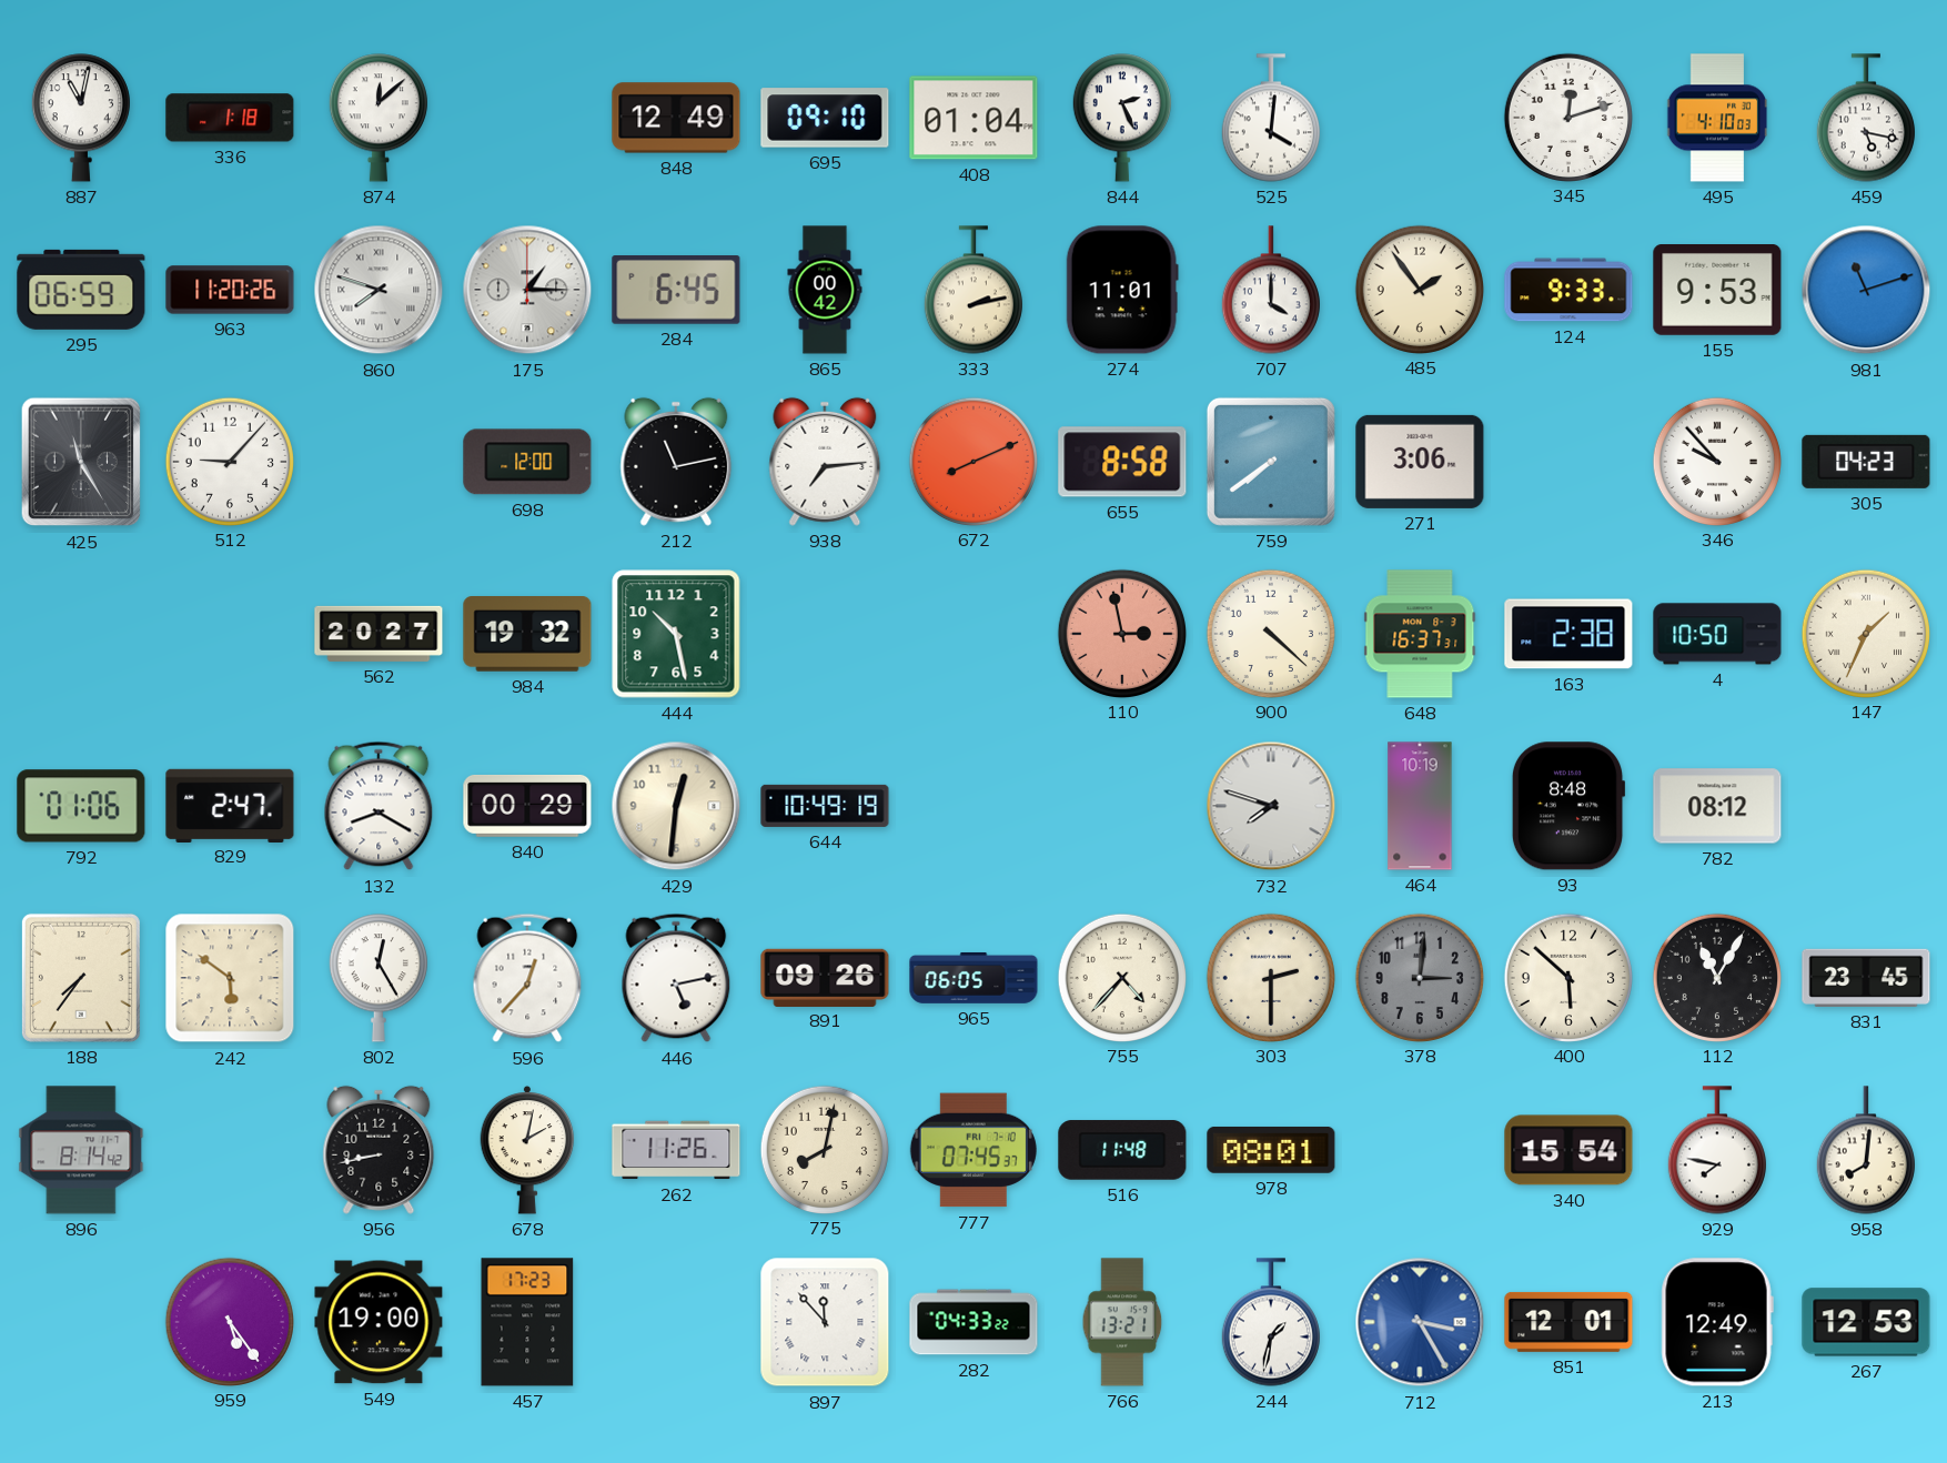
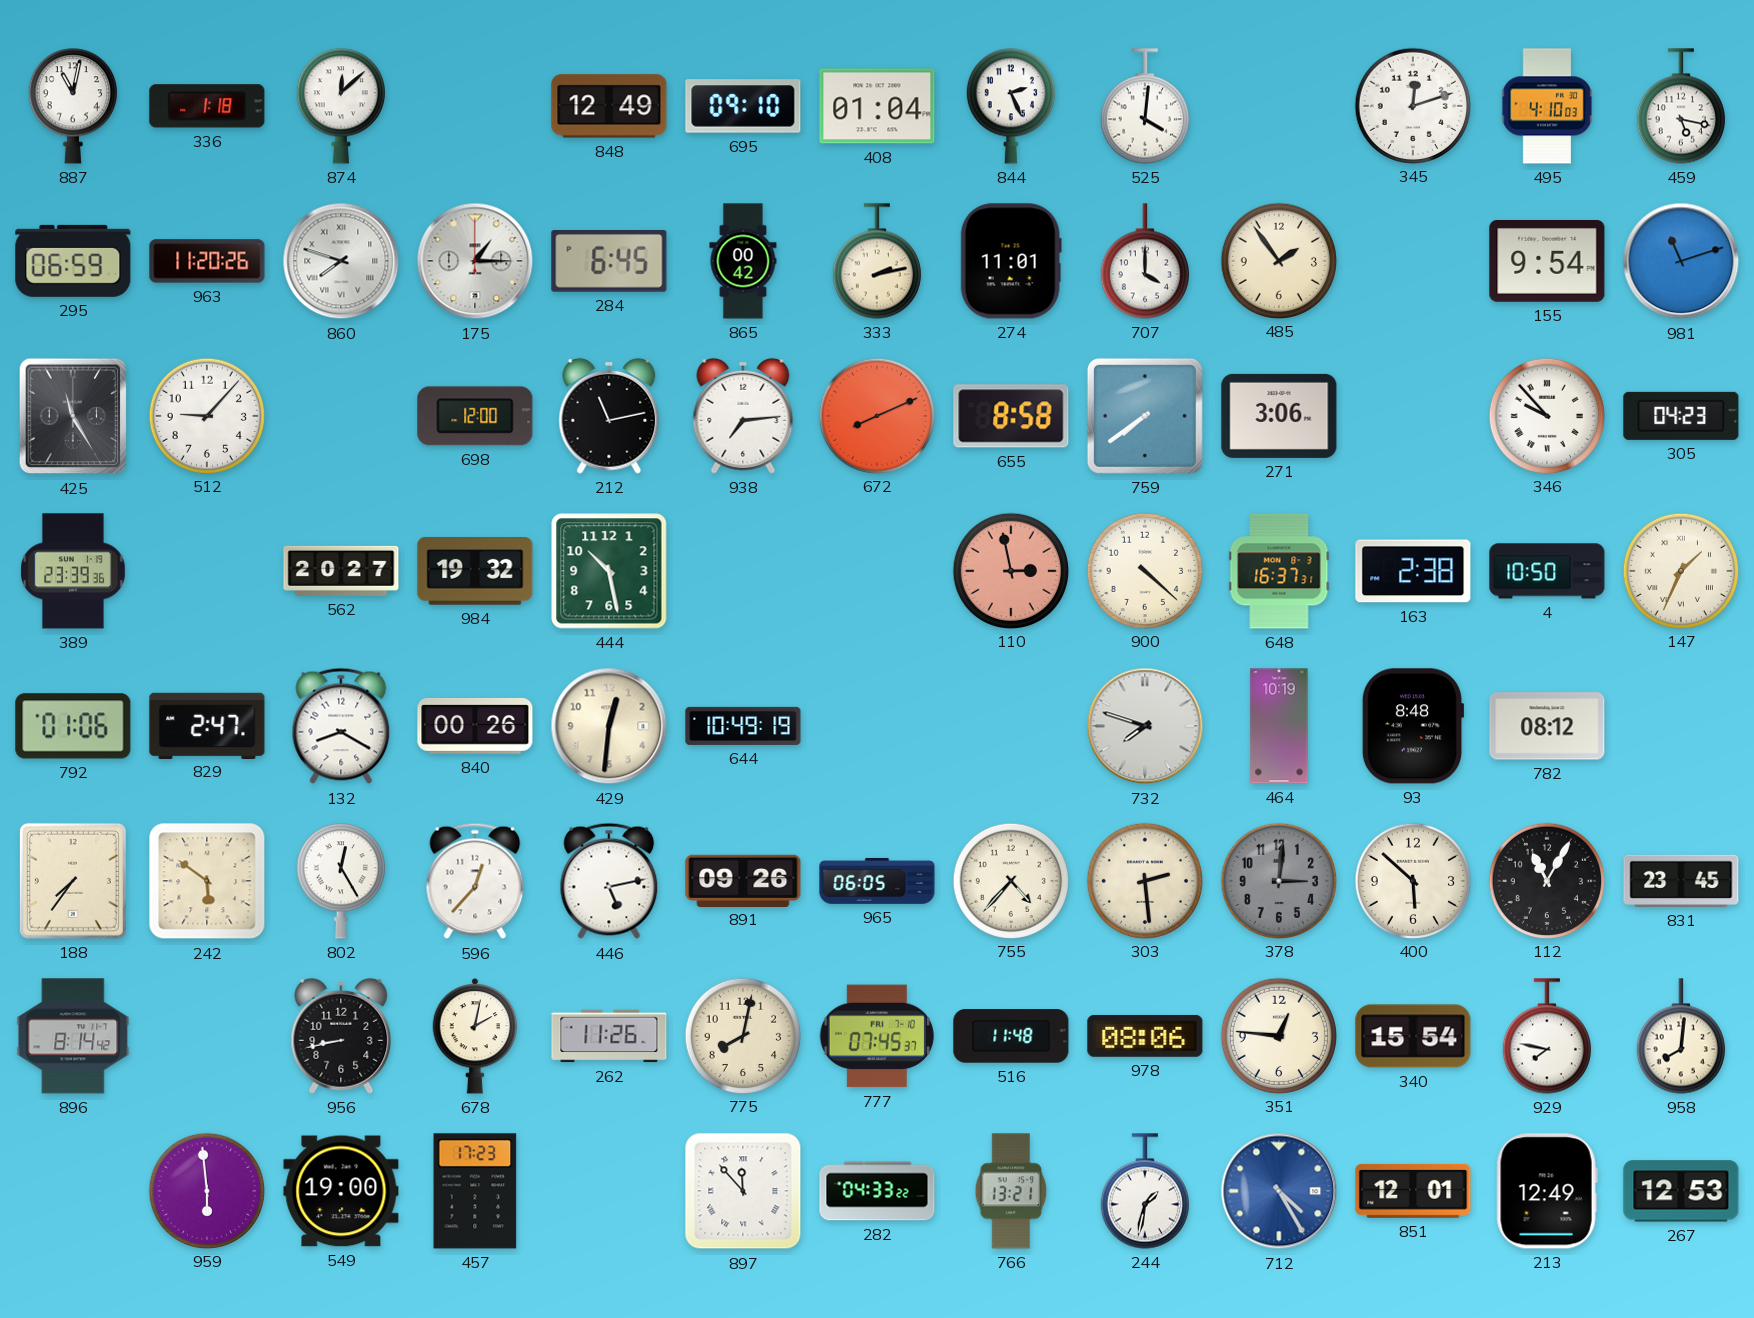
124: 9:33 -> none (1568, 290)
155: 9:53 -> 9:54 (1547, 262)
389: none -> 23:39 (74, 571)
840: 00:29 -> 00:26 (475, 726)
303: 2:30 -> 2:29 (1144, 880)
978: 08:01 -> 08:06 (1145, 1036)
351: none -> 12:46 (1278, 1035)
959: 5:24 -> 5:59 (206, 1190)
712: 3:25 -> 4:25 (1279, 1191)
